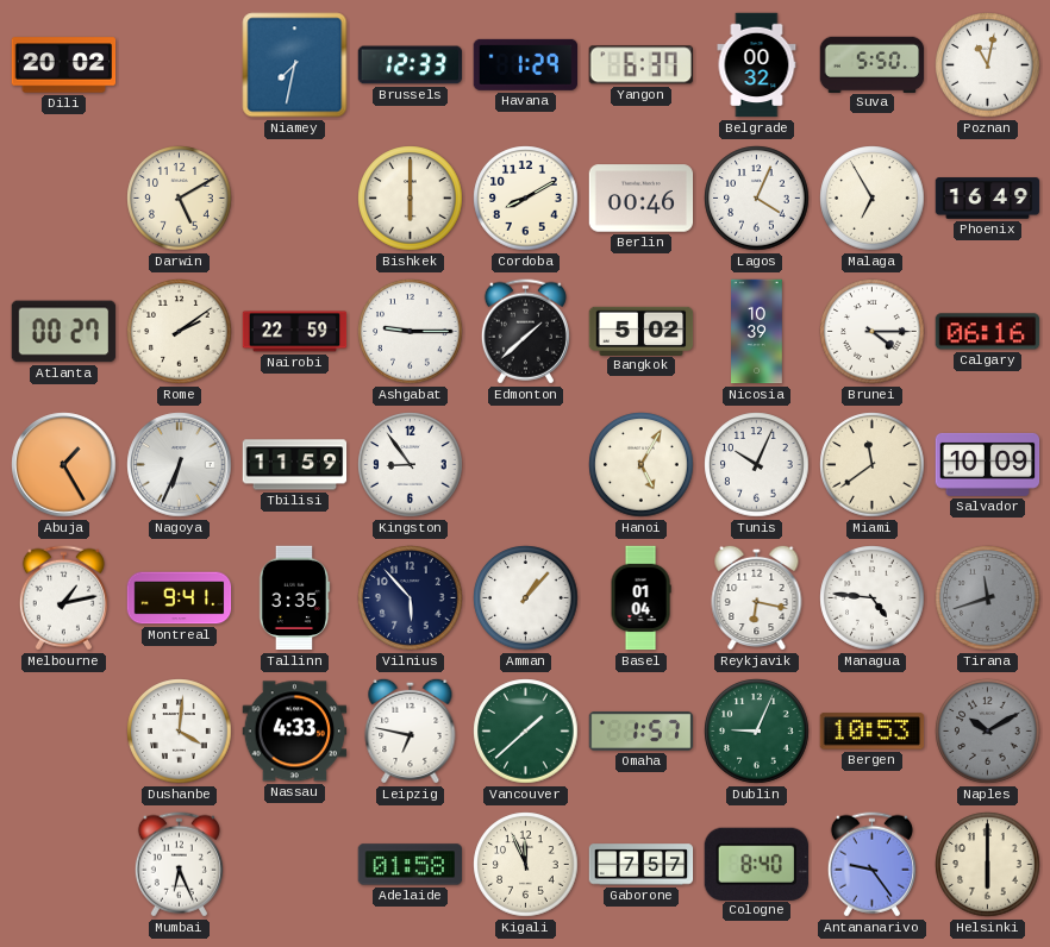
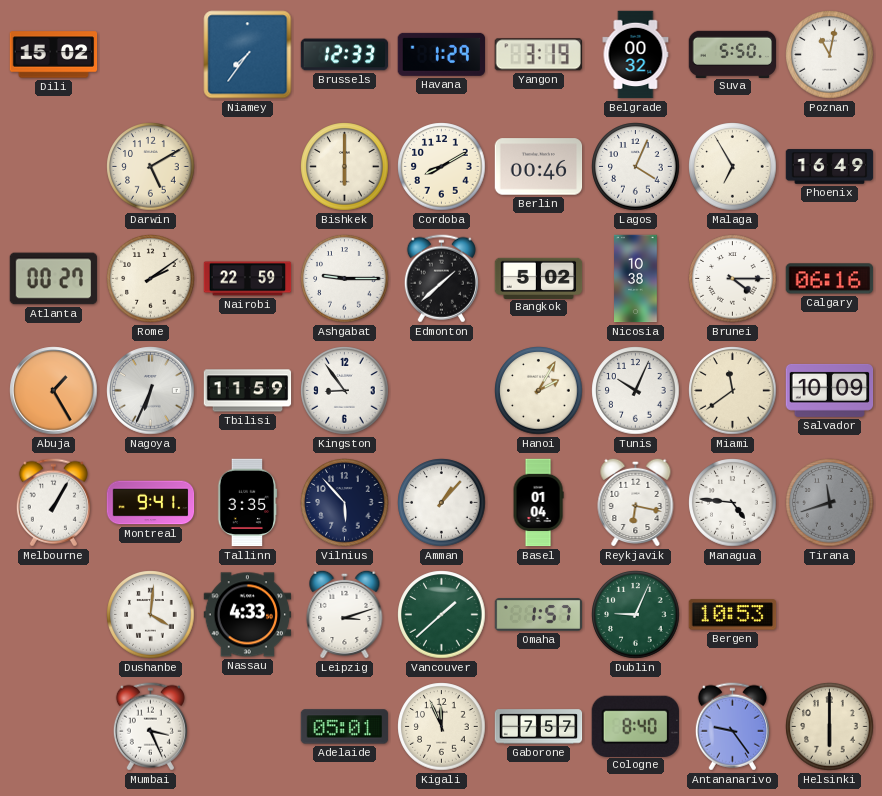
Dili: 20:02 -> 15:02 (54, 55)
Niamey: 7:32 -> 7:36 (248, 55)
Yangon: 6:37 -> 3:19 (538, 55)
Nicosia: 10:39 -> 10:38 (636, 279)
Hanoi: 5:05 -> 2:05 (539, 391)
Melbourne: 1:13 -> 1:05 (53, 503)
Leipzig: 6:47 -> 3:12 (345, 614)
Naples: 10:10 -> none (988, 732)
Mumbai: 6:26 -> 3:26 (150, 727)
Adelaide: 01:58 -> 05:01 (345, 727)
